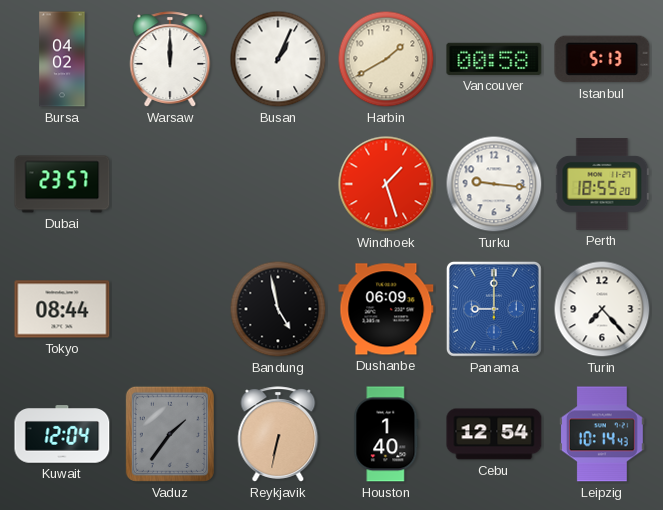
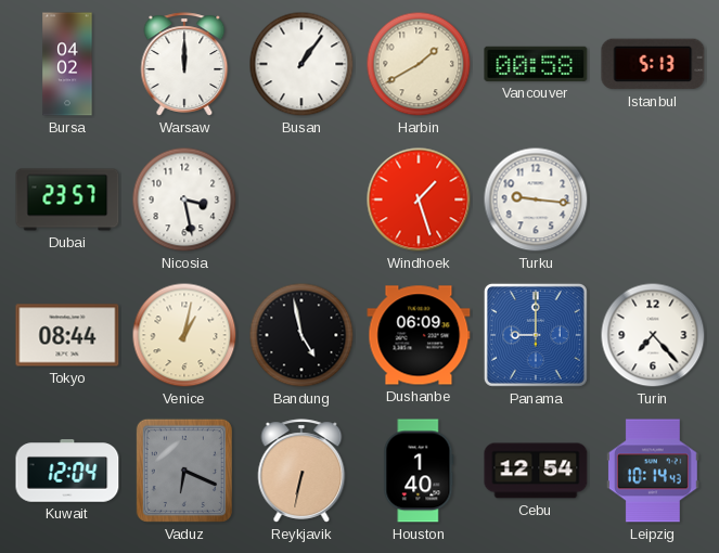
Busan: 1:04 -> 1:06 (301, 64)
Nicosia: none -> 3:28 (184, 200)
Perth: 18:55 -> none (602, 184)
Venice: none -> 1:02 (184, 335)
Vaduz: 1:36 -> 6:19 (184, 471)
